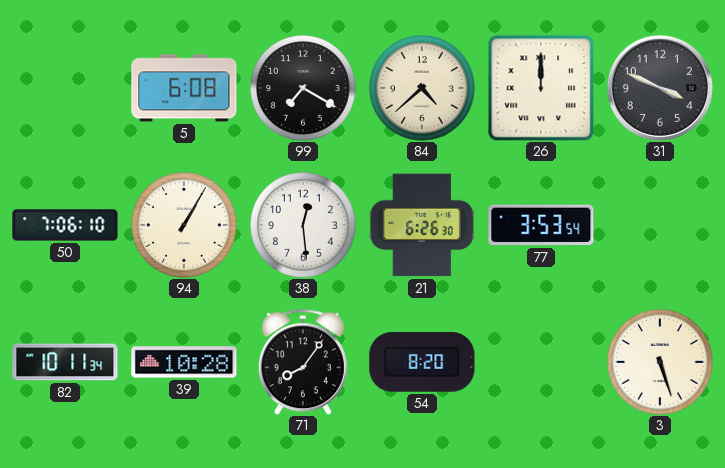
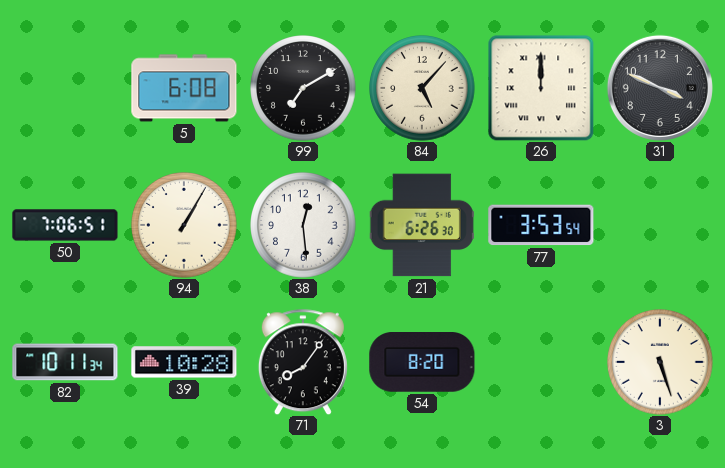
99: 7:20 -> 7:10 (303, 88)
84: 4:38 -> 5:07 (422, 88)
50: 7:06:10 -> 7:06:51 (65, 225)
